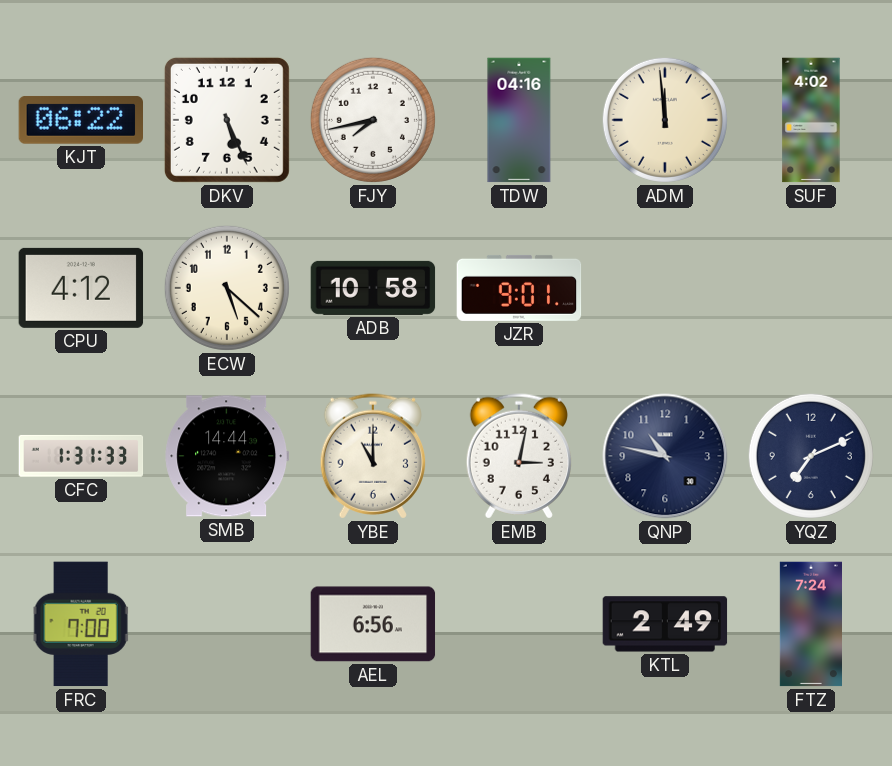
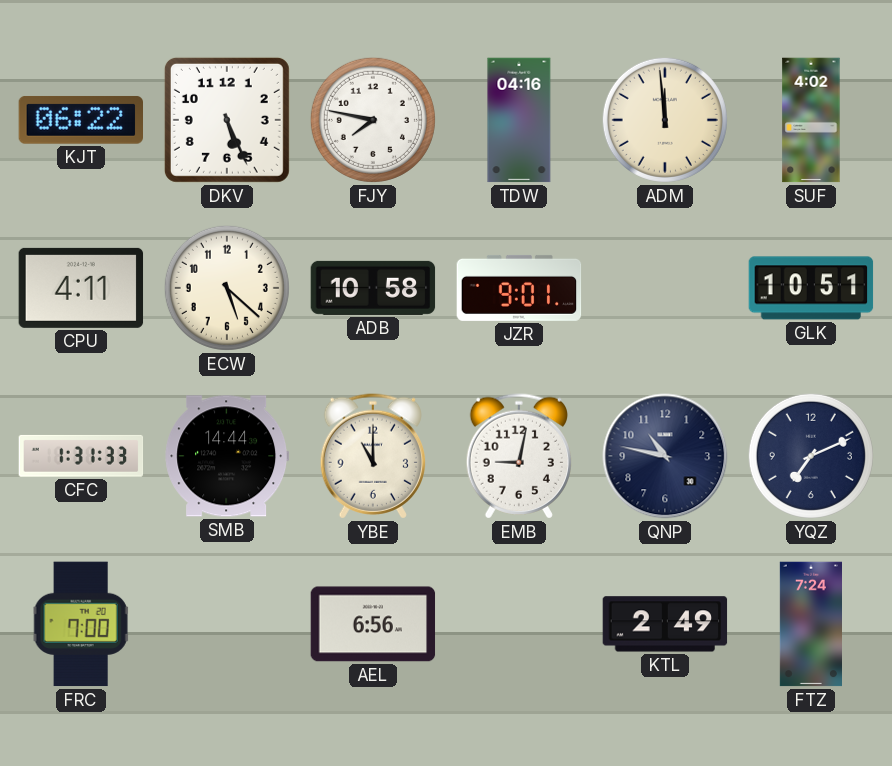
FJY: 7:43 -> 7:47 (373, 120)
CPU: 4:12 -> 4:11 (81, 288)
GLK: none -> 10:51 (811, 288)
EMB: 3:02 -> 9:02 (519, 456)
